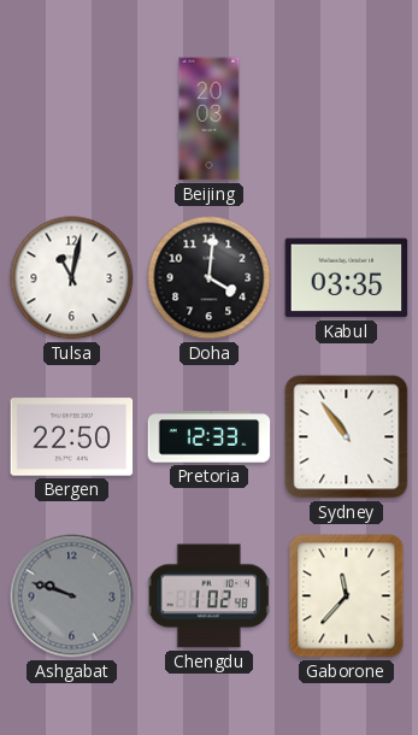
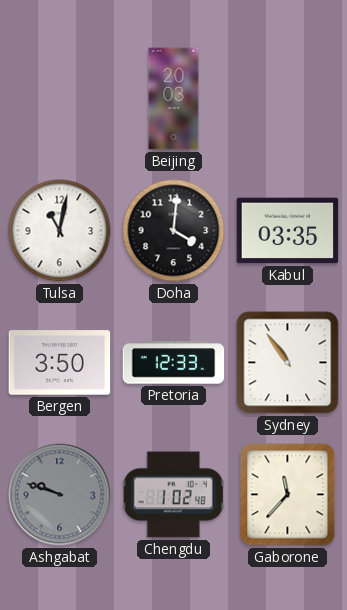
Bergen: 22:50 -> 3:50 (60, 363)
